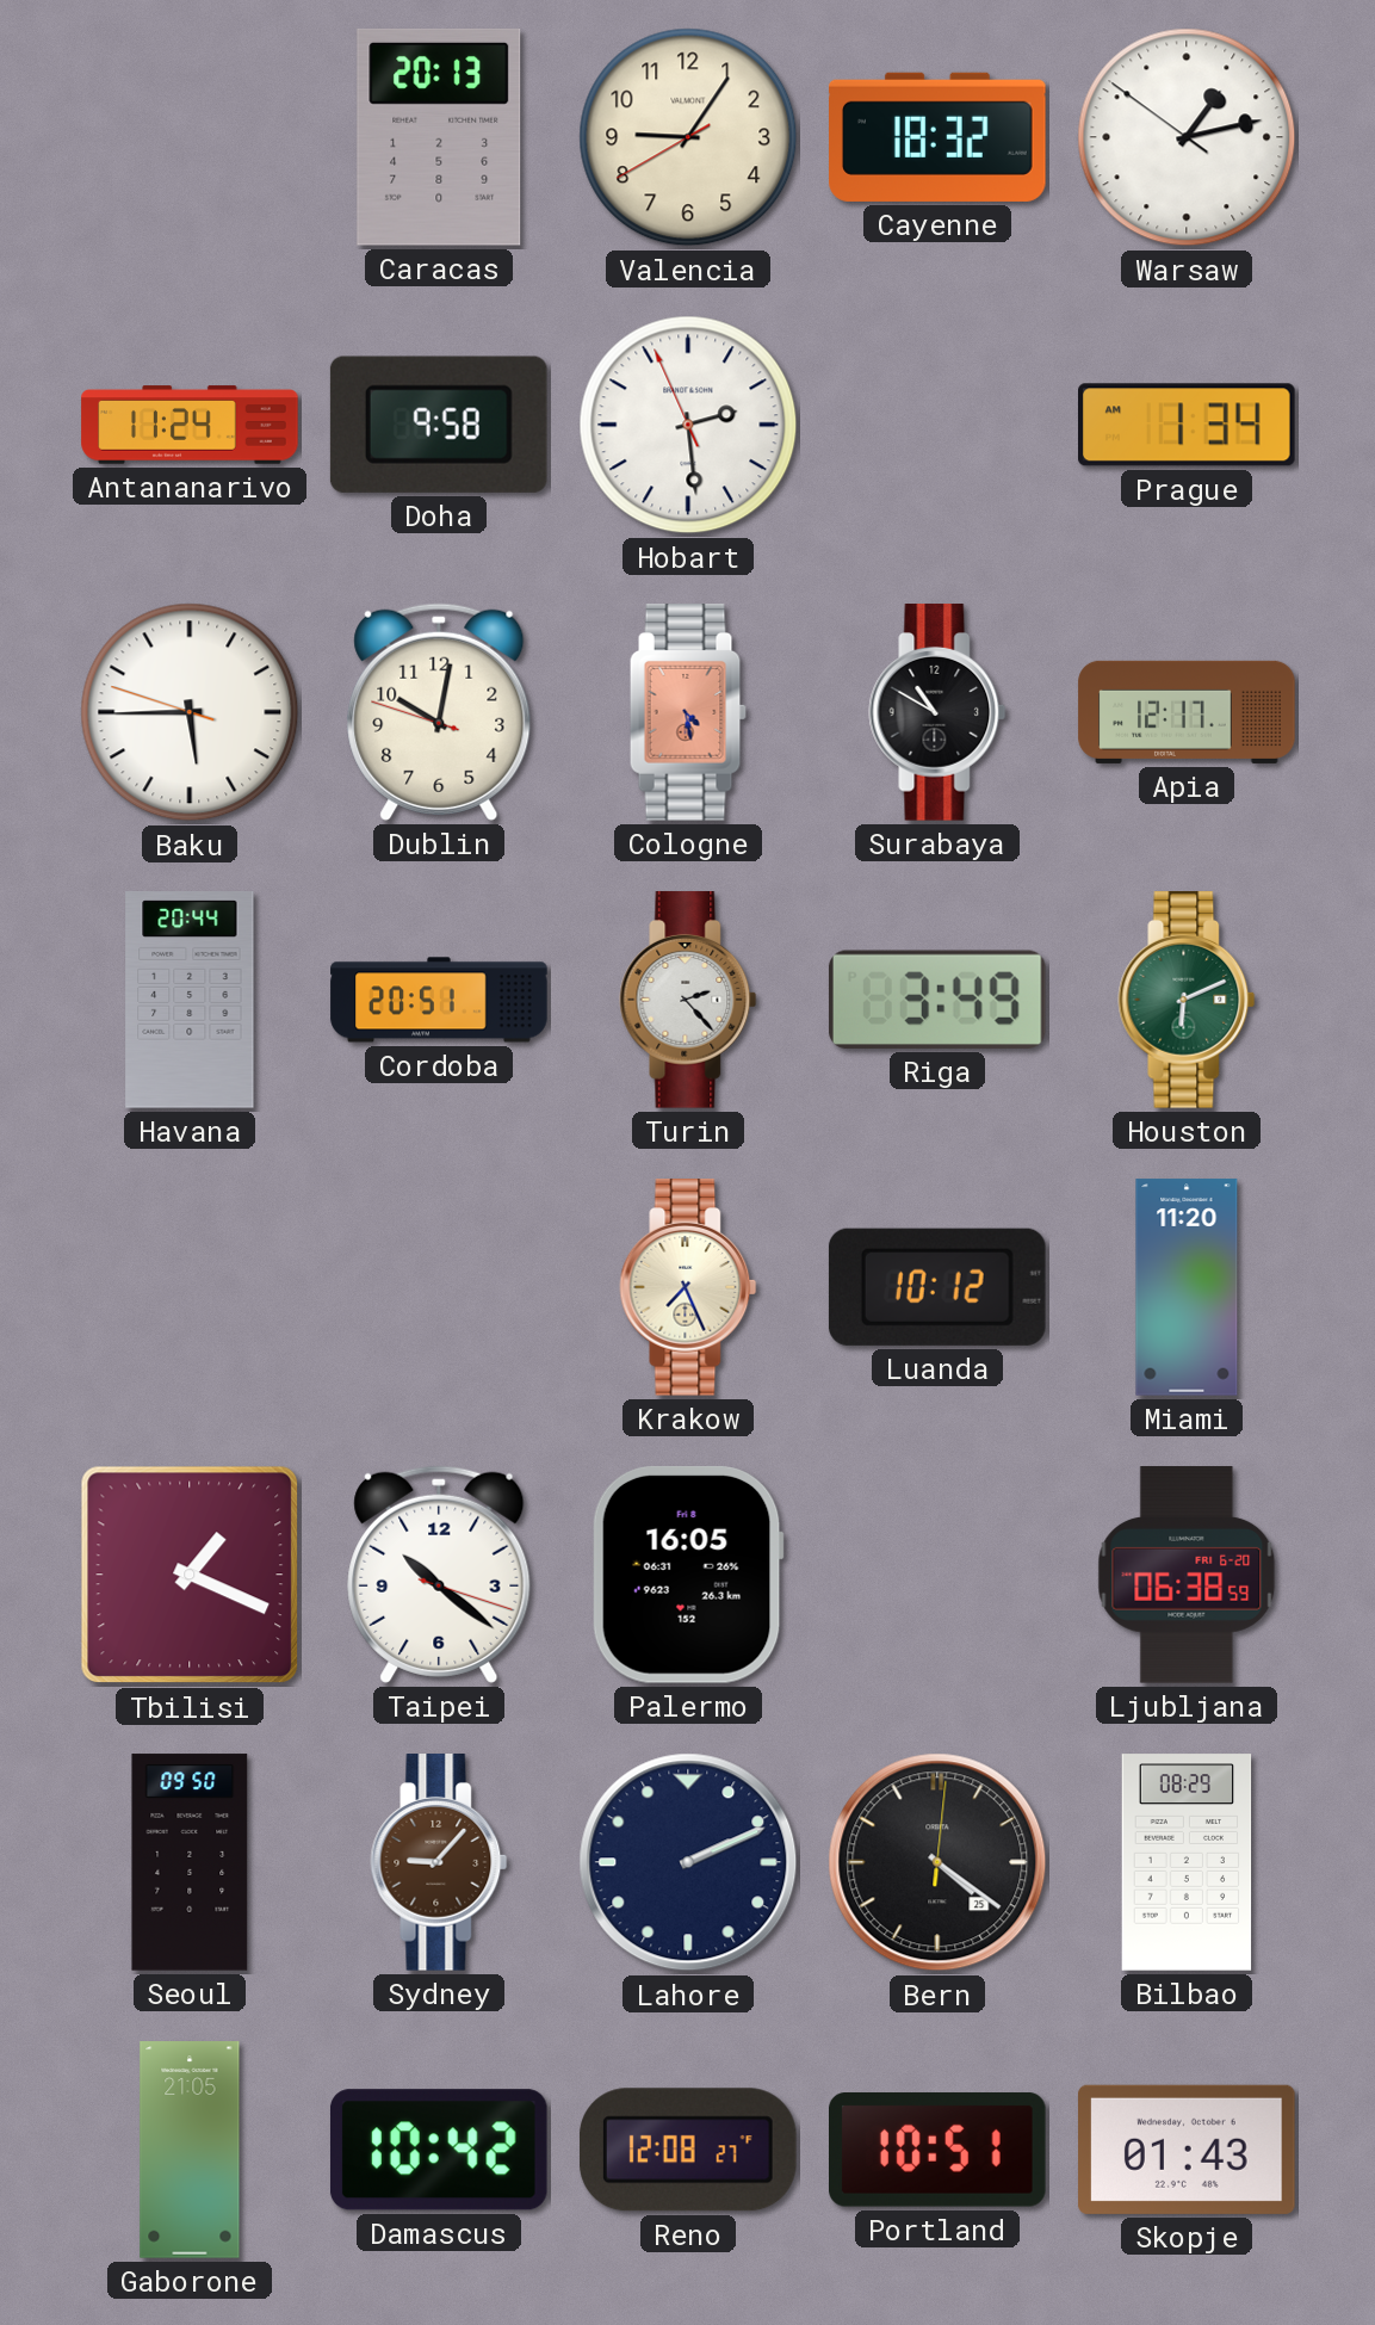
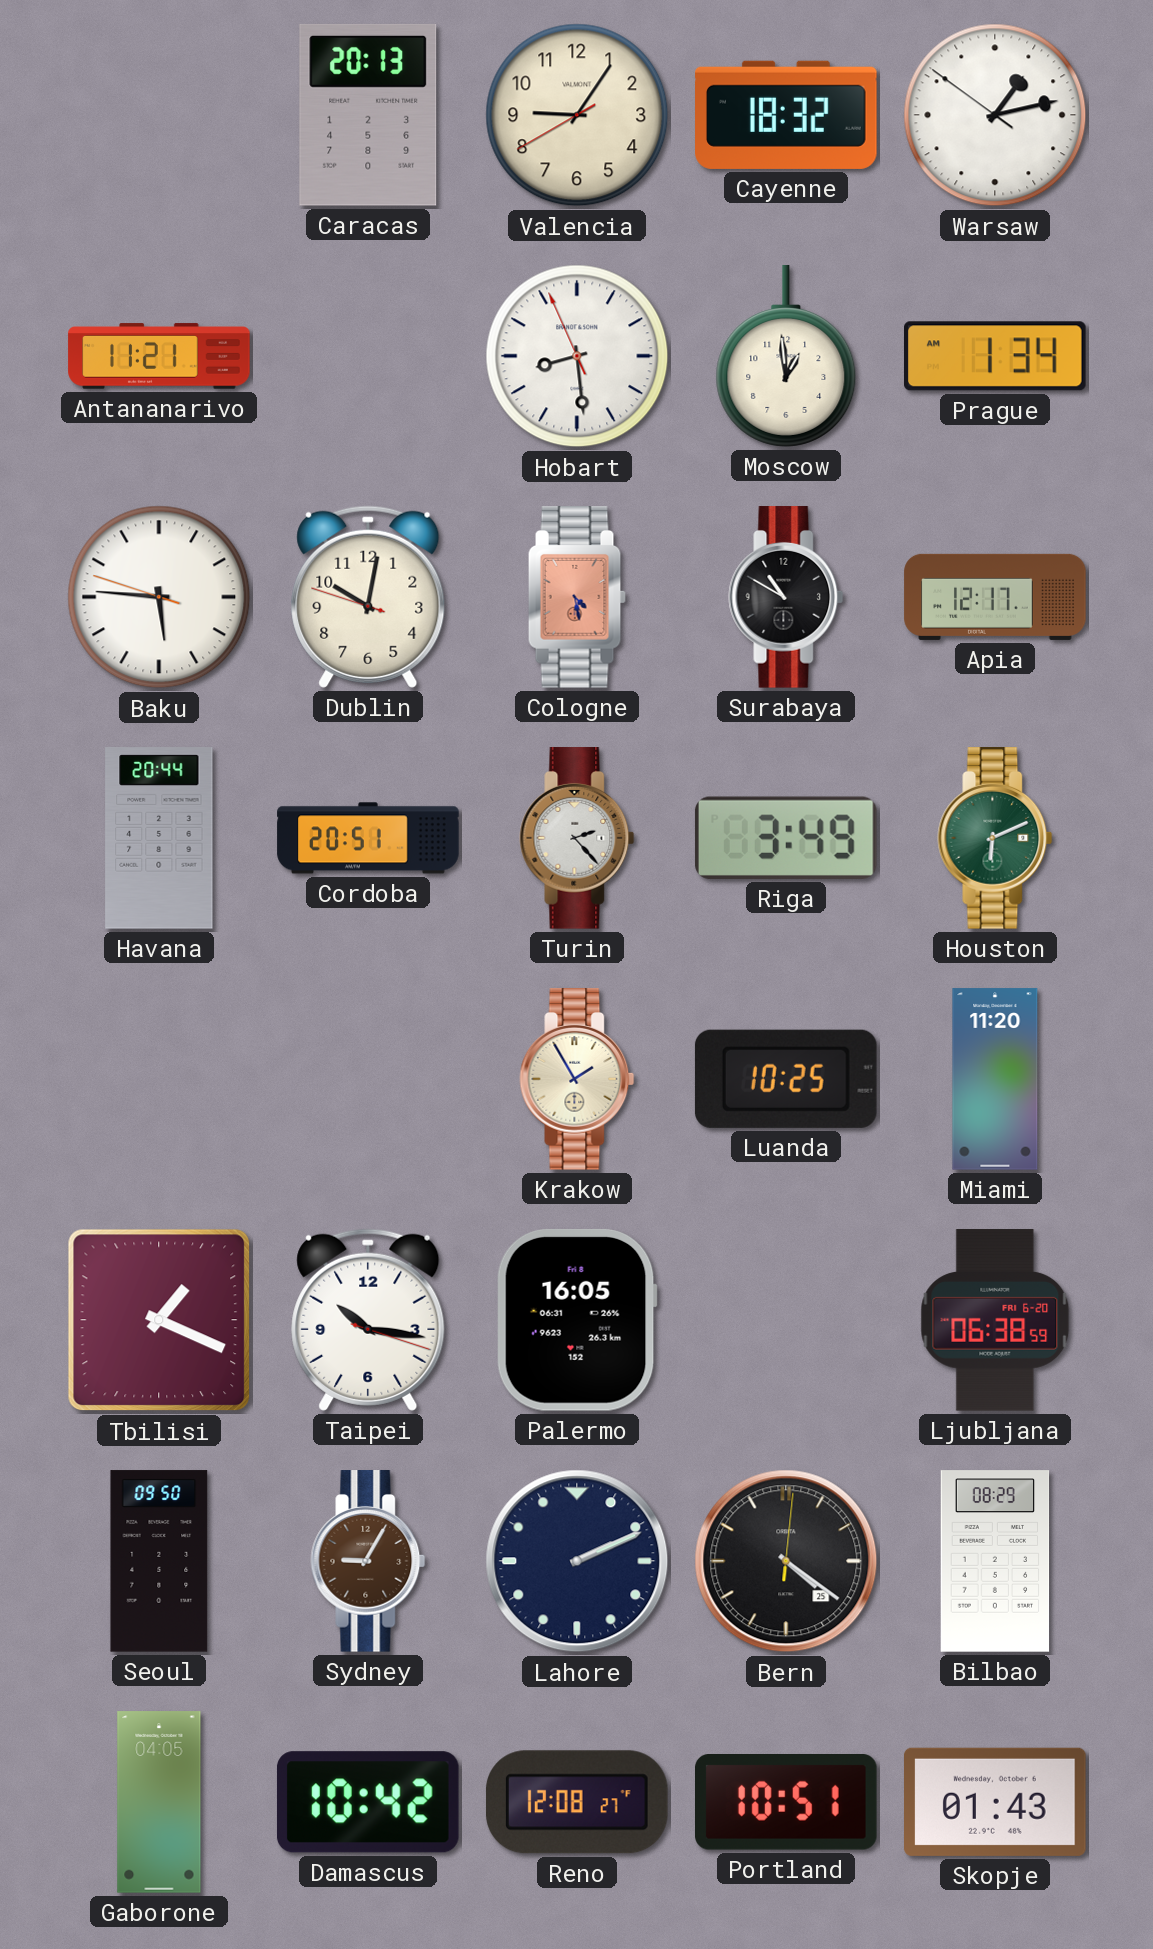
Antananarivo: 11:24 -> 11:21 (159, 356)
Doha: 9:58 -> none (439, 425)
Hobart: 2:28 -> 8:28 (577, 356)
Moscow: none -> 12:59 (786, 356)
Baku: 5:44 -> 5:45 (159, 597)
Krakow: 7:26 -> 1:55 (577, 1079)
Luanda: 10:12 -> 10:25 (786, 1079)
Taipei: 10:21 -> 10:16 (368, 1320)
Sydney: 9:07 -> 9:05 (368, 1561)
Gaborone: 21:05 -> 04:05 (159, 1802)
